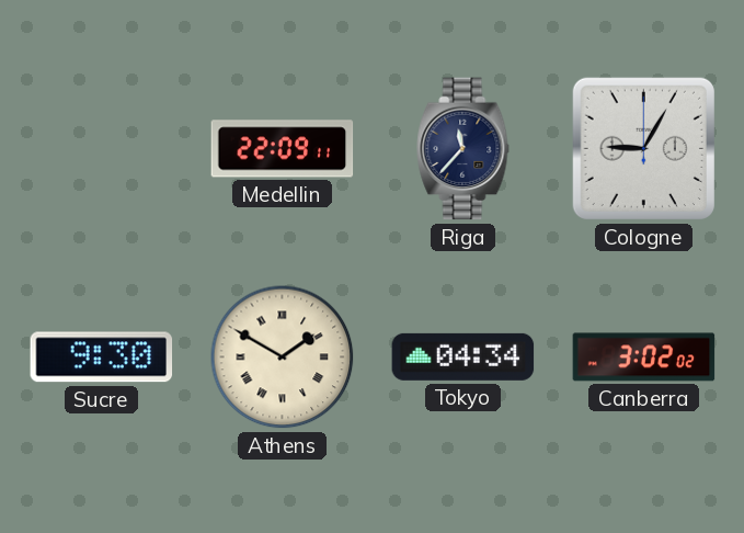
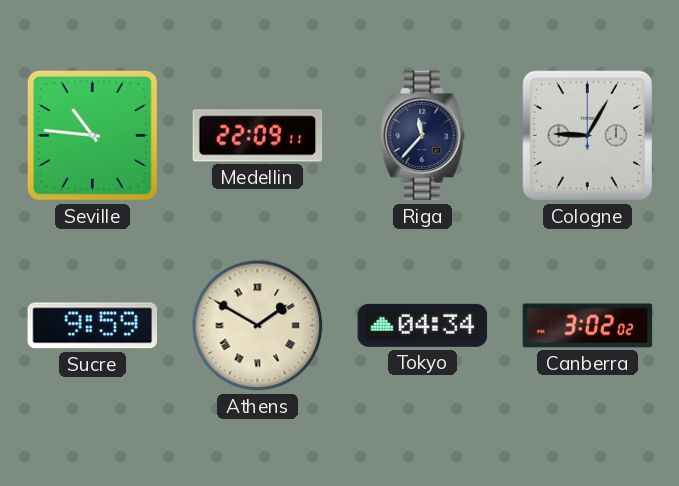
Seville: none -> 10:46 (93, 136)
Sucre: 9:30 -> 9:59 (93, 326)
